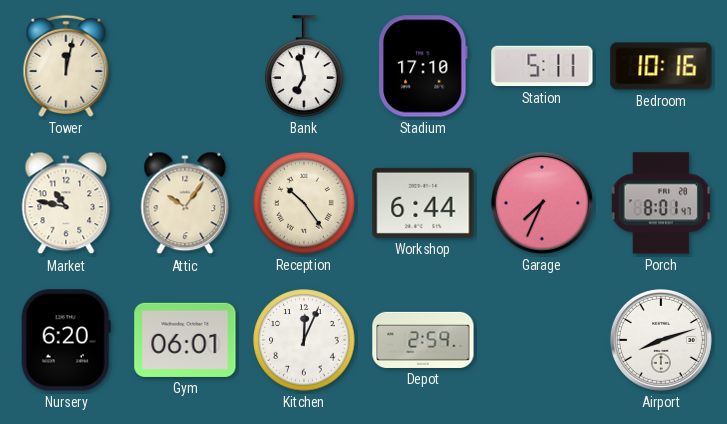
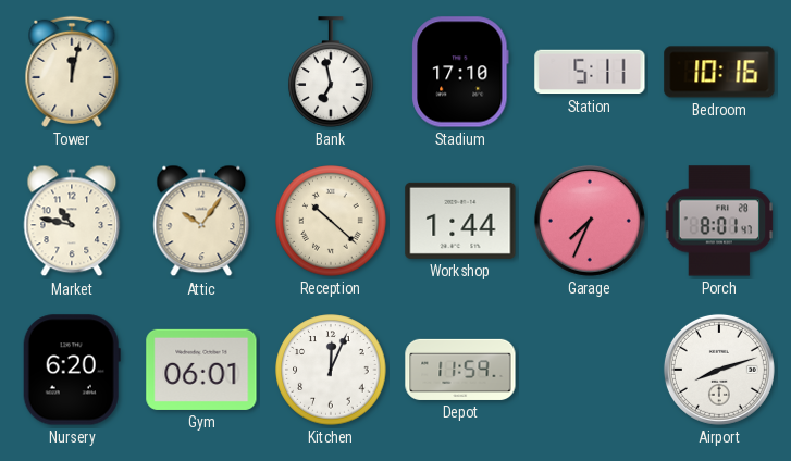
Reception: 10:24 -> 10:22 (331, 221)
Workshop: 6:44 -> 1:44 (460, 221)
Depot: 2:59 -> 11:59 (460, 370)
